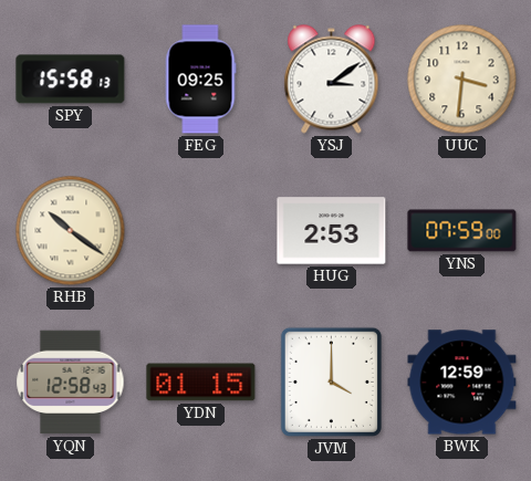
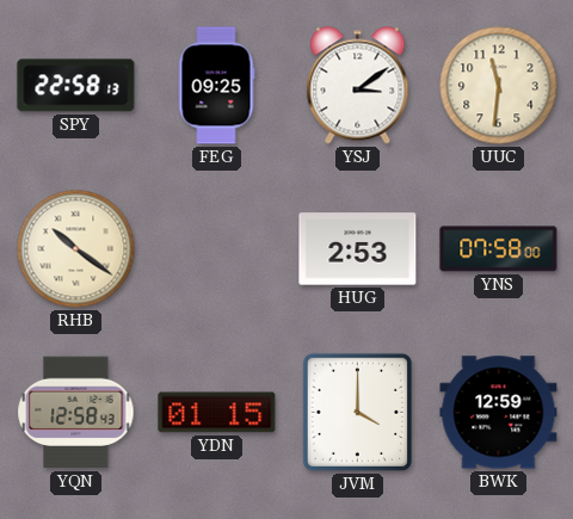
SPY: 15:58 -> 22:58 (76, 86)
UUC: 3:31 -> 11:31 (499, 86)
YNS: 07:59 -> 07:58 (499, 249)
